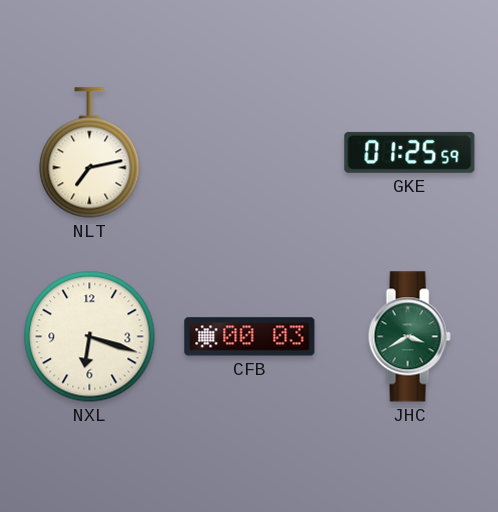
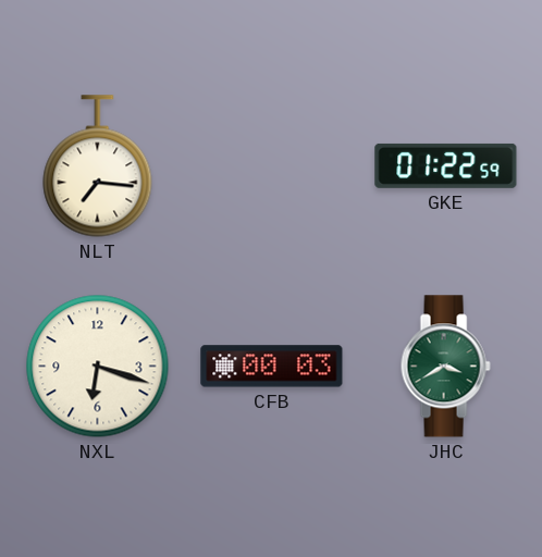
NLT: 7:13 -> 7:16 (98, 166)
GKE: 01:25 -> 01:22 (446, 165)
